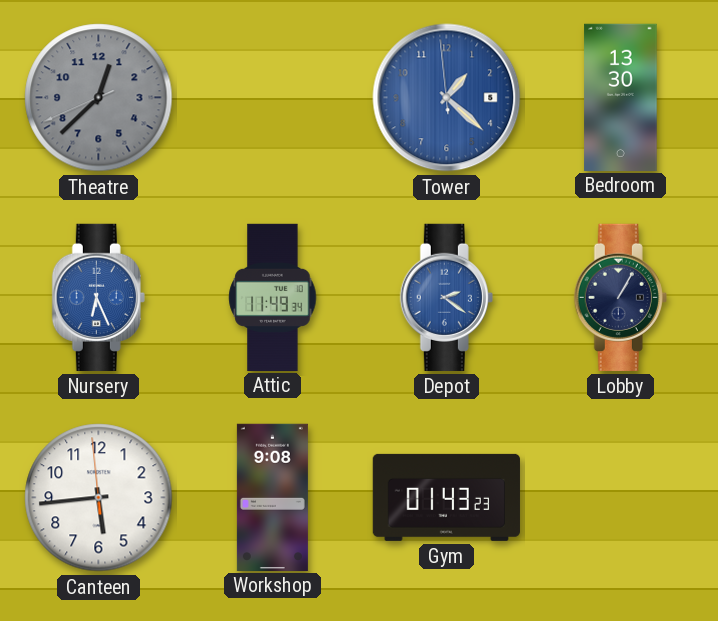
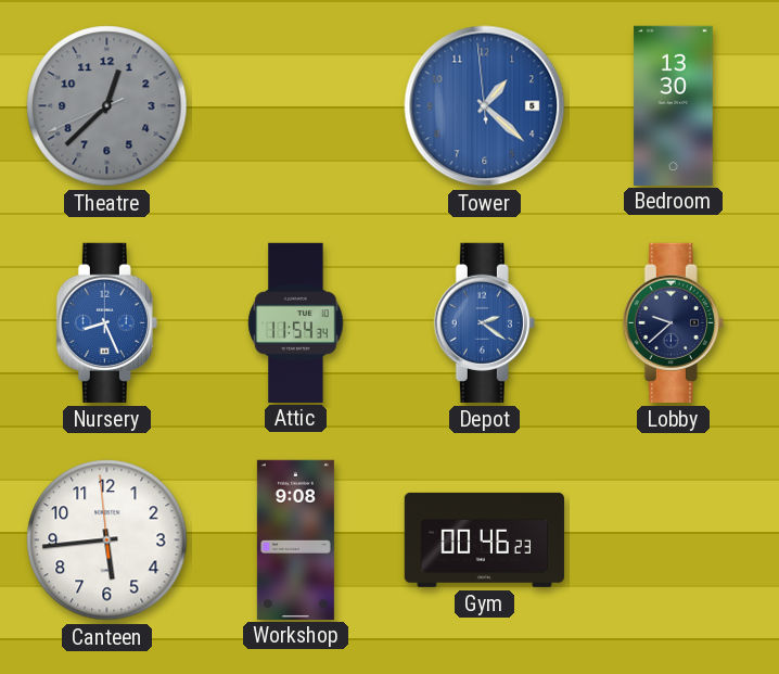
Nursery: 6:26 -> 8:26 (106, 322)
Attic: 11:49 -> 11:54 (296, 322)
Lobby: 1:05 -> 9:38 (673, 322)
Gym: 01:43 -> 00:46 (484, 539)
